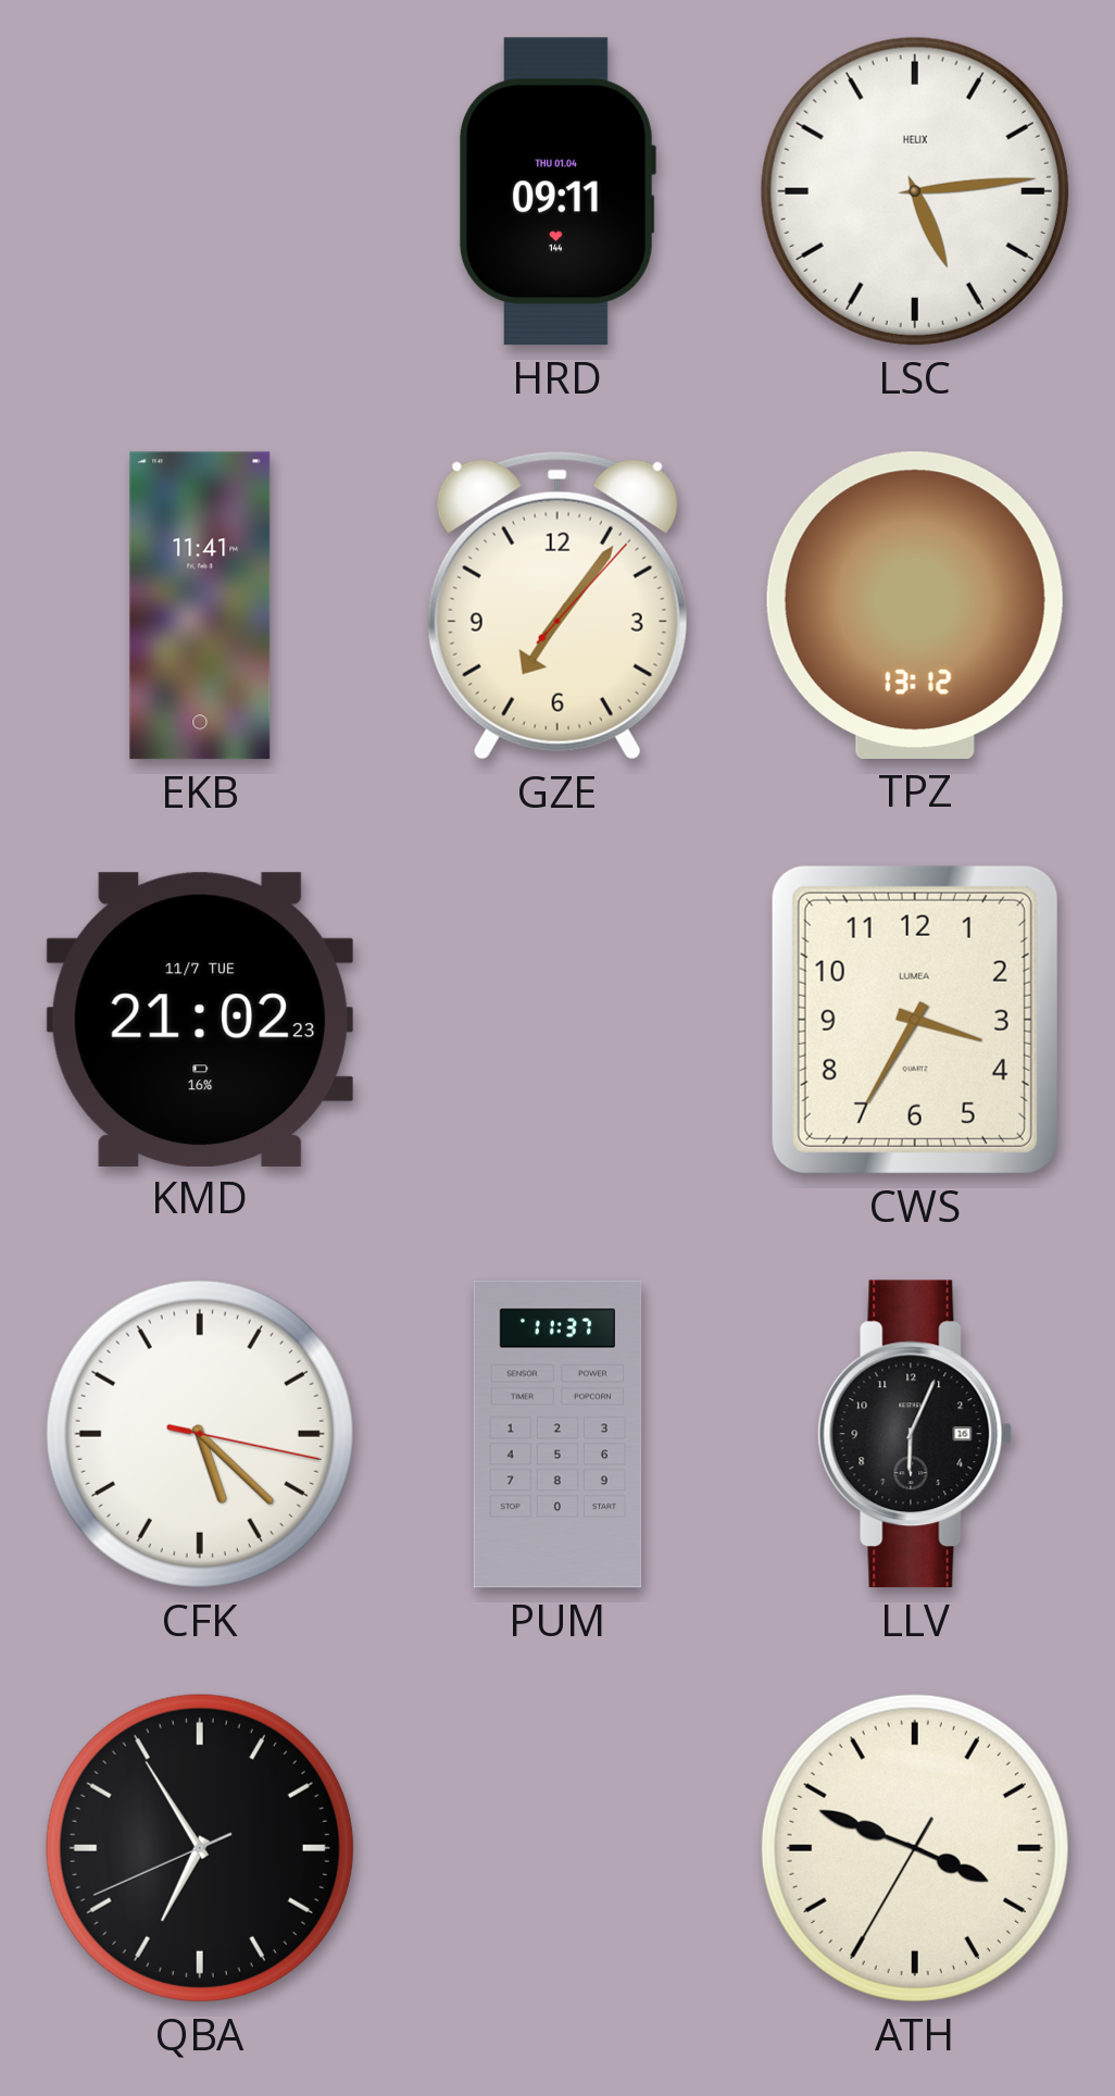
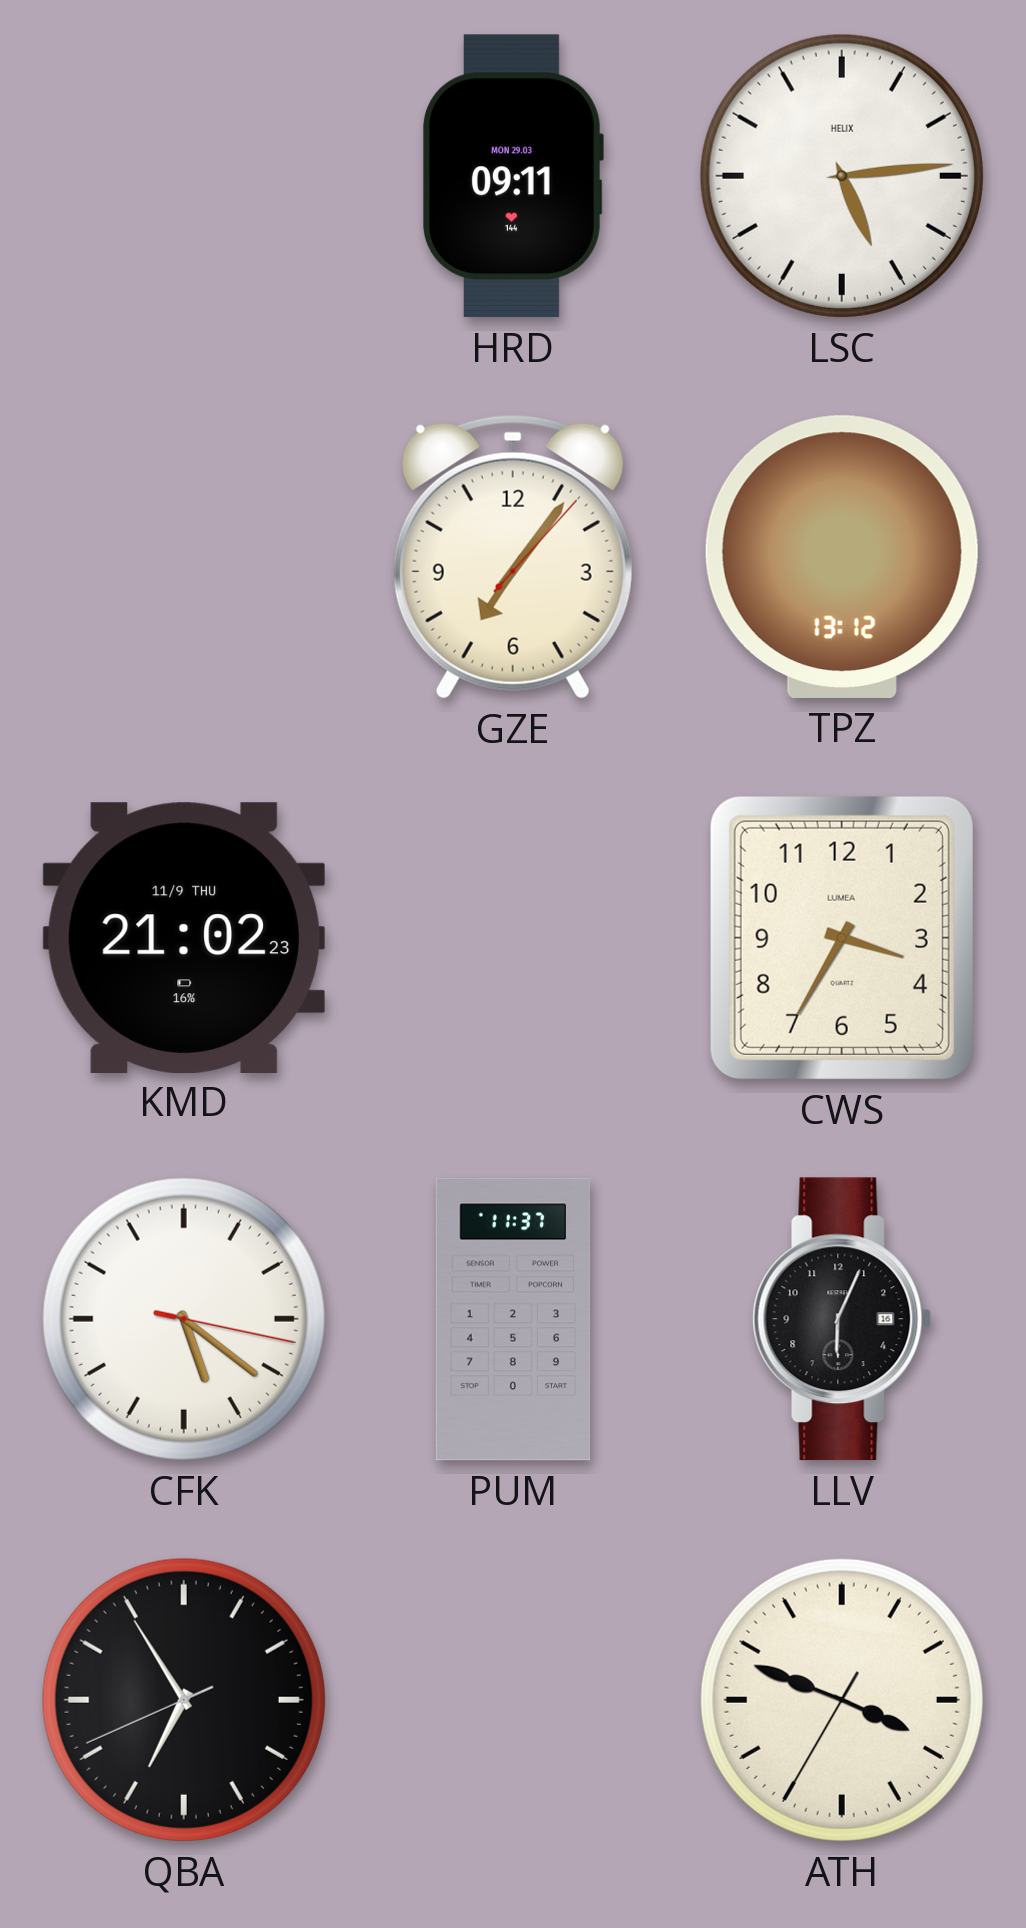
HRD date: THU 01.04 -> MON 29.03 (513, 176)
EKB: 11:41 -> none (200, 606)
KMD date: 11/7 TUE -> 11/9 THU (184, 937)
CFK: 5:22 -> 5:21 (184, 1319)
